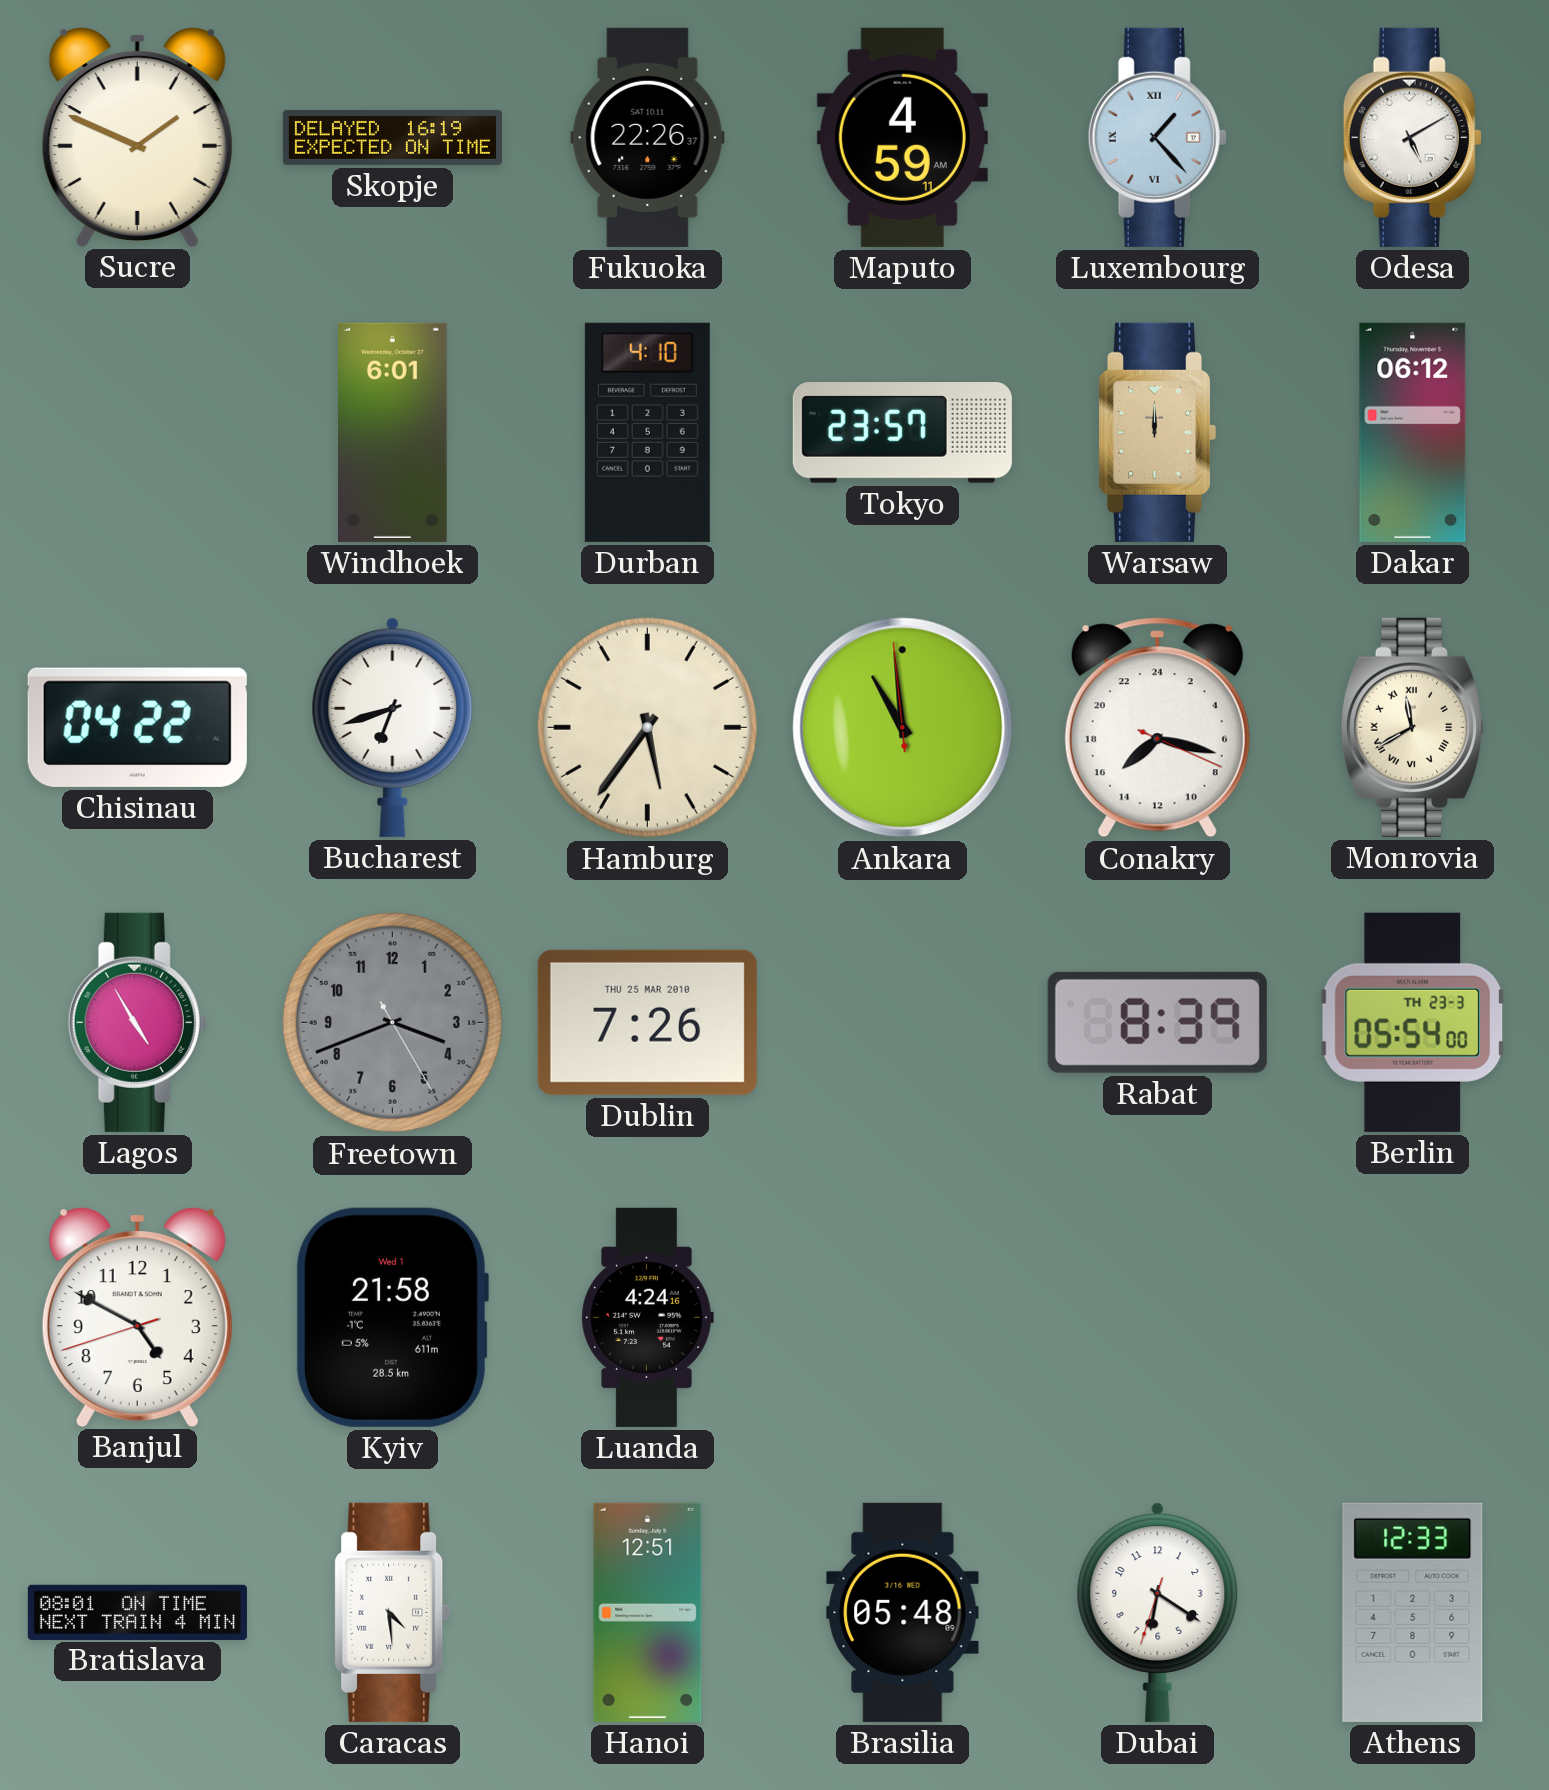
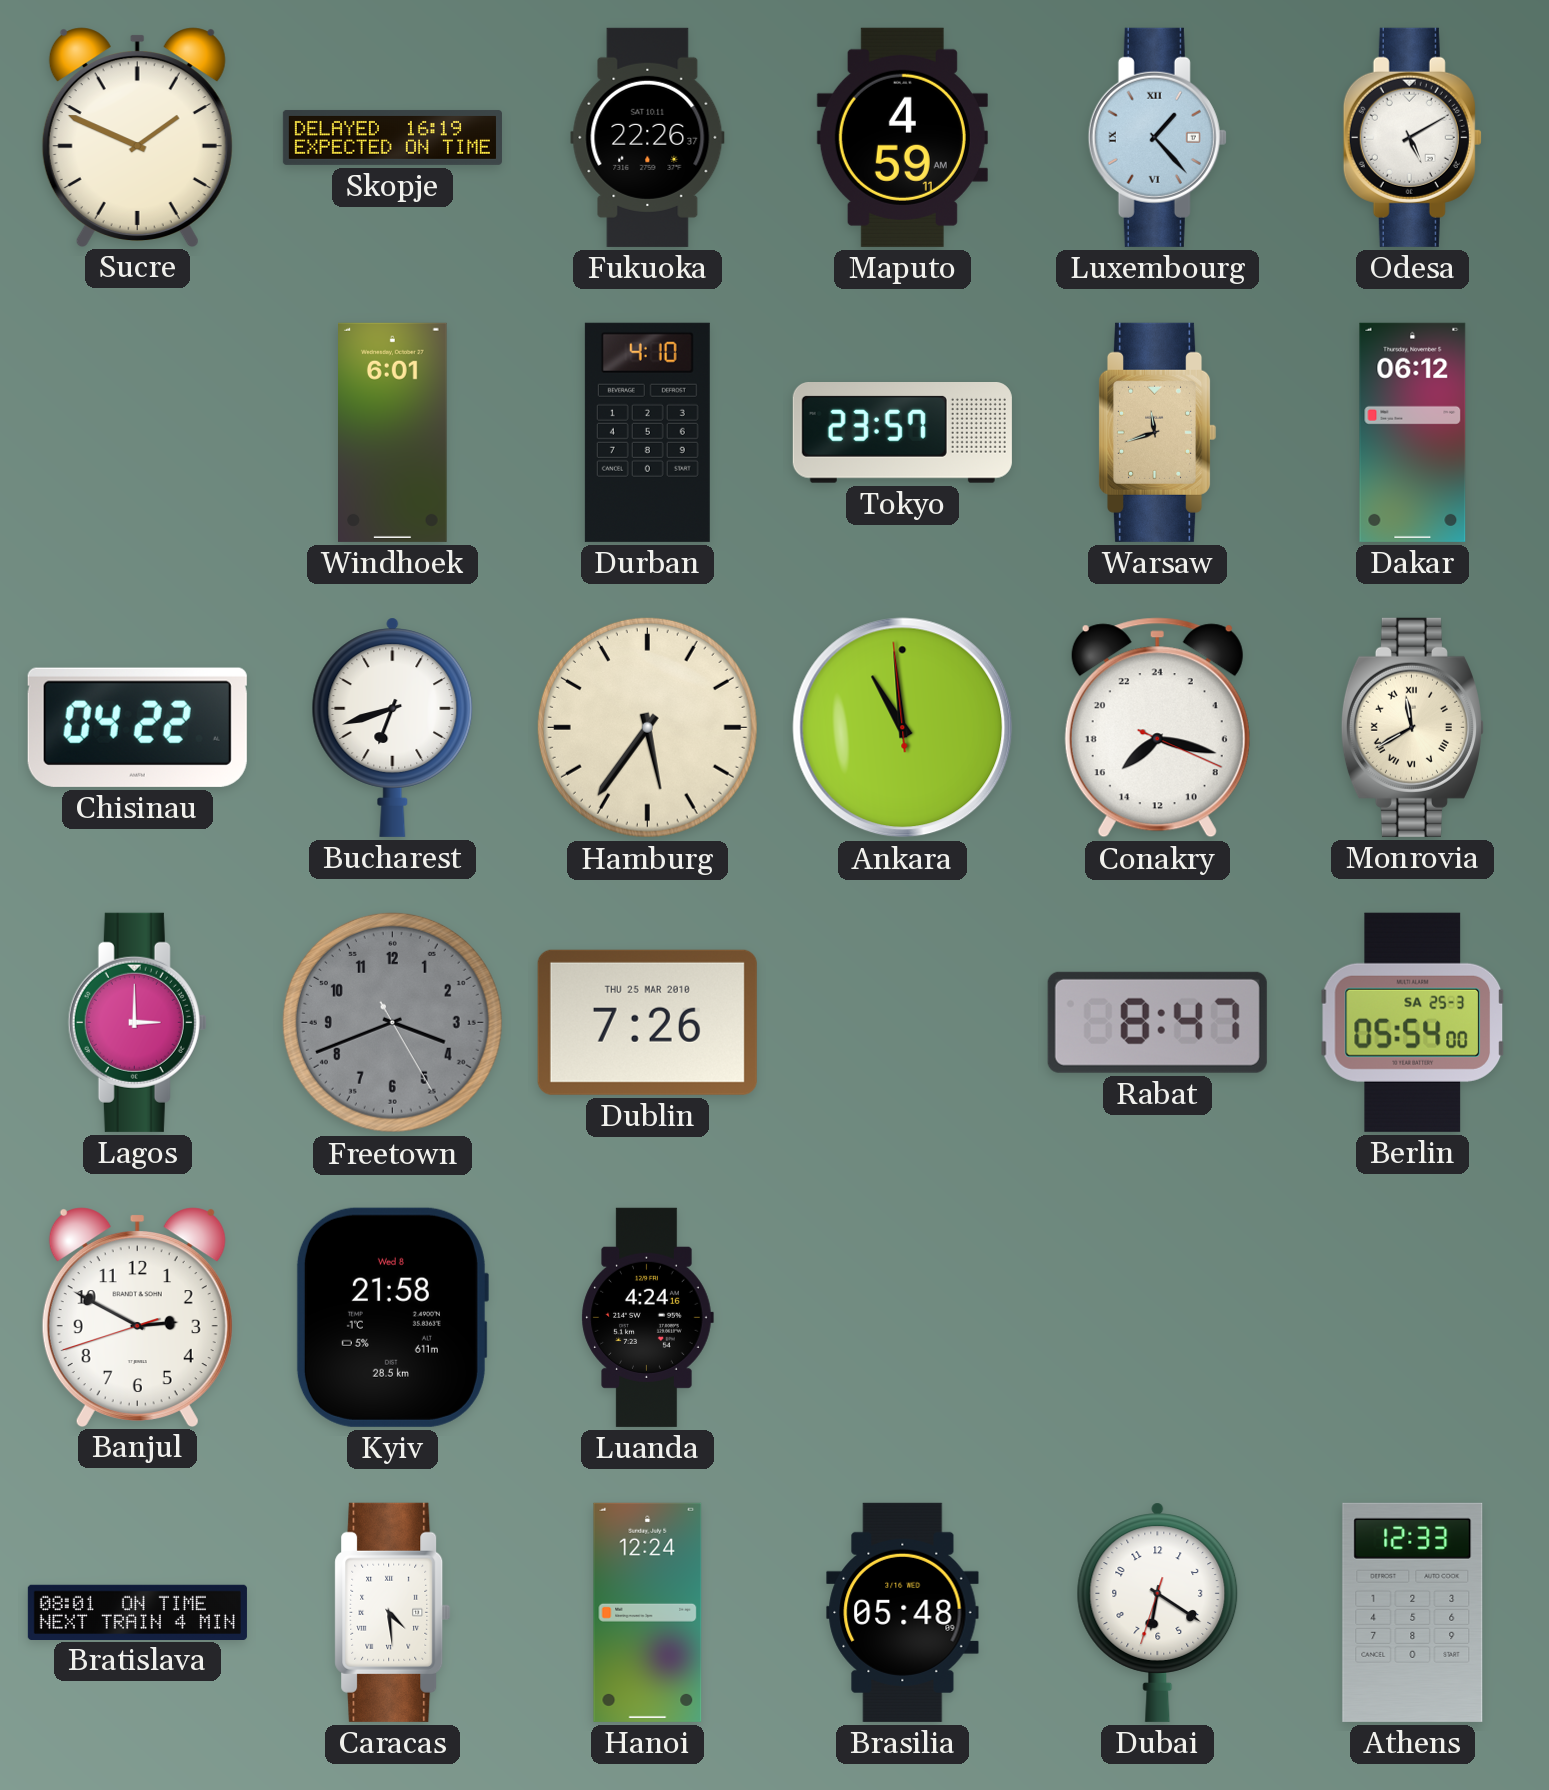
Warsaw: 12:00 -> 11:42 (1157, 432)
Lagos: 4:55 -> 3:00 (137, 1022)
Rabat: 8:39 -> 8:47 (1157, 1022)
Berlin date: TH 23-3 -> SA 25-3 (1413, 1022)
Banjul: 4:49 -> 2:49 (137, 1317)
Kyiv date: Wed 1 -> Wed 8 (392, 1317)
Hanoi: 12:51 -> 12:24 (648, 1612)
